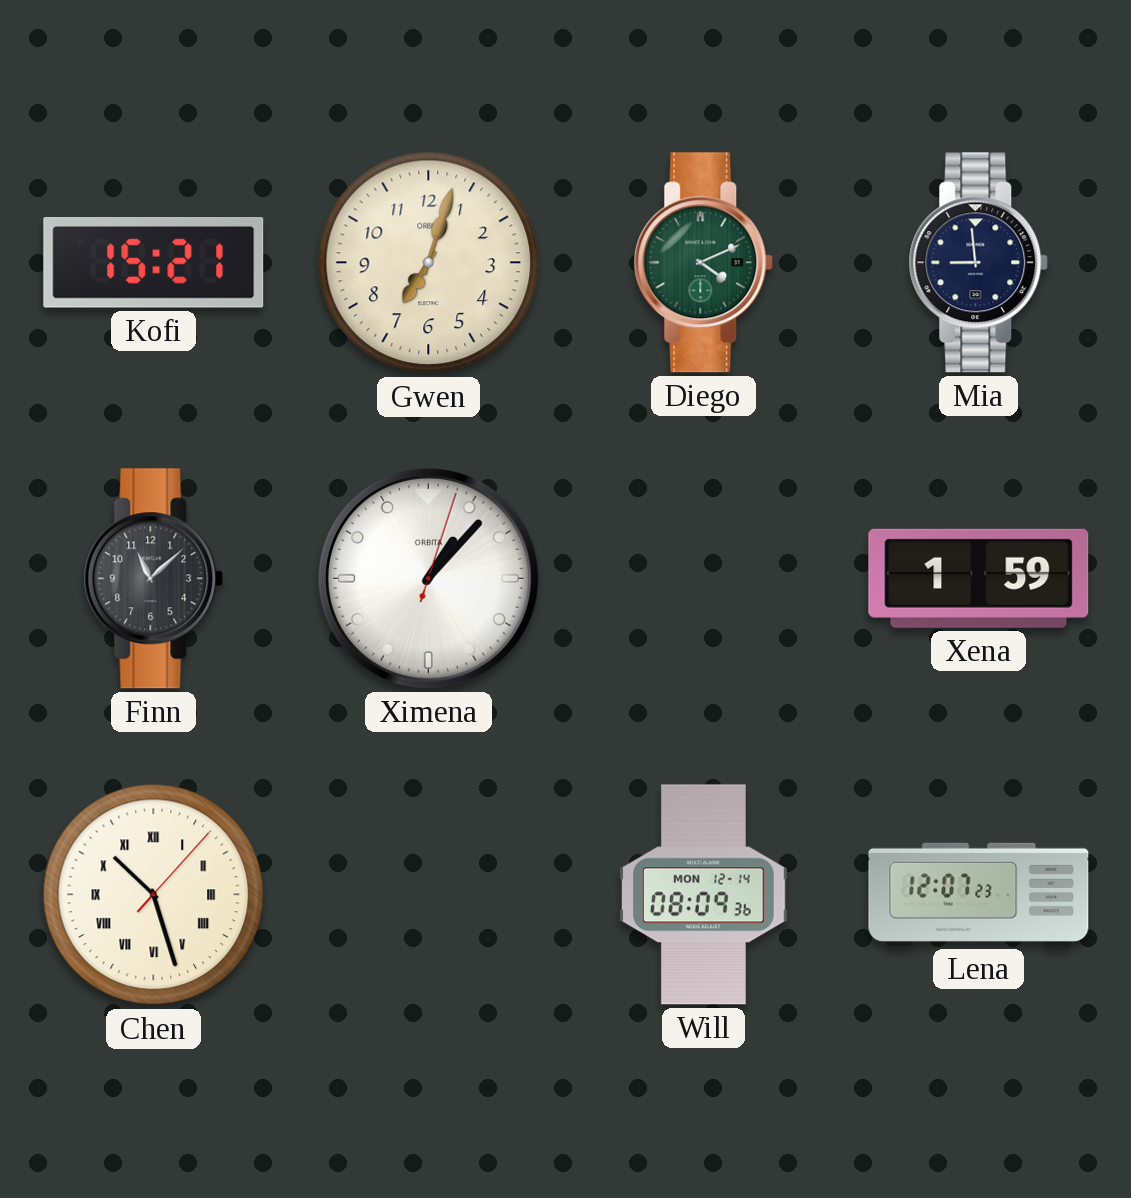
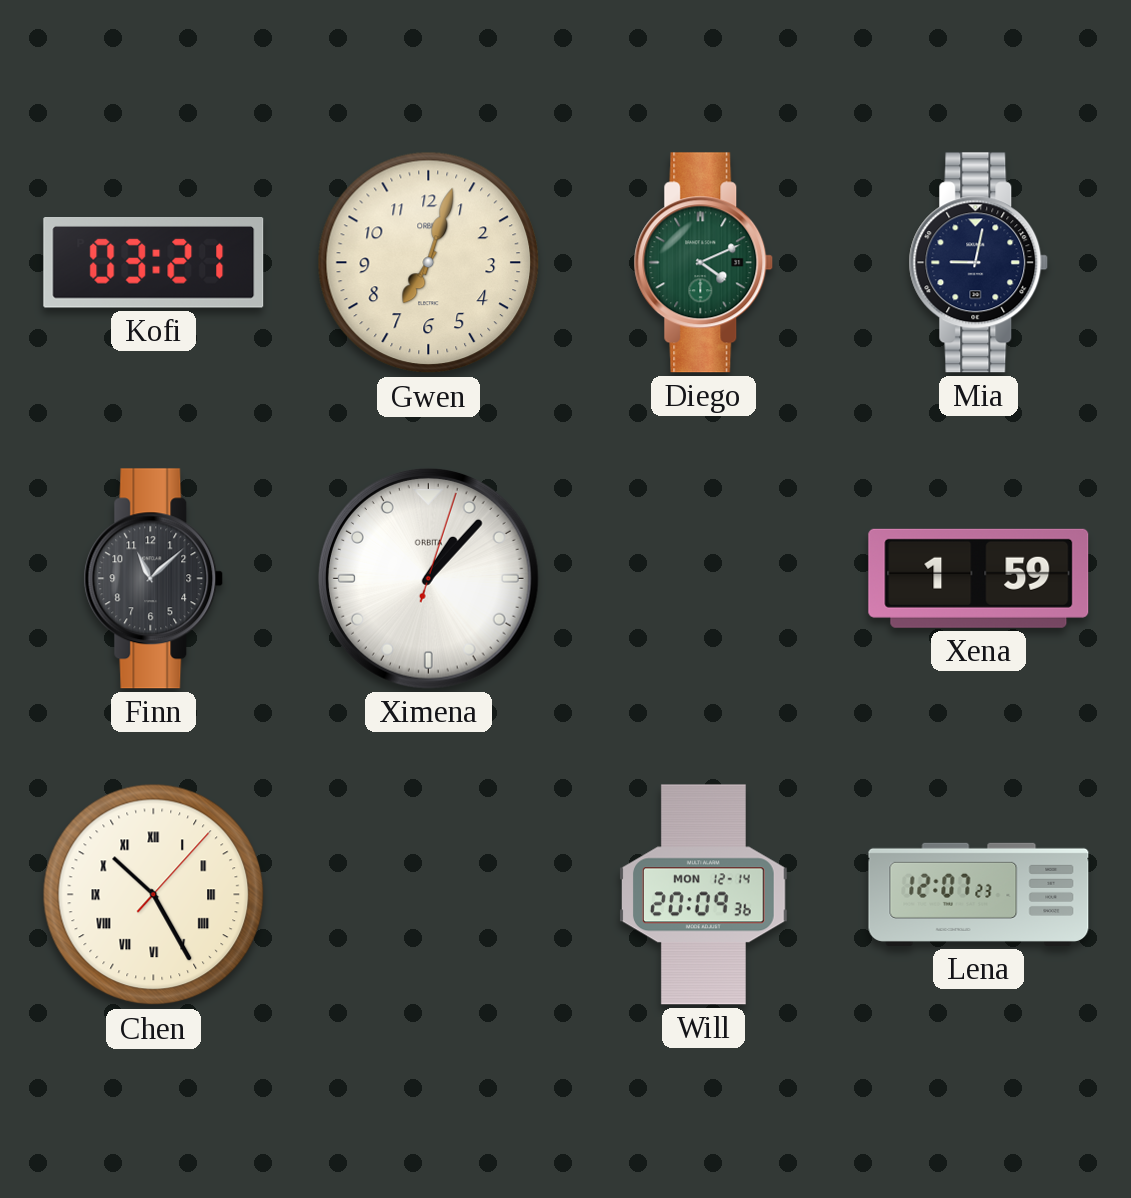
Kofi: 15:21 -> 03:21 (154, 263)
Mia: 8:59 -> 9:02 (979, 263)
Chen: 10:27 -> 10:25 (154, 895)
Will: 08:09 -> 20:09 (704, 895)
